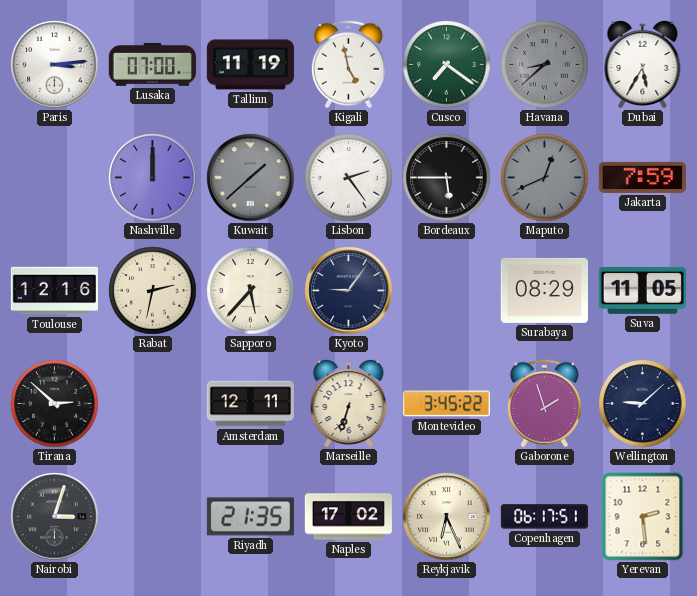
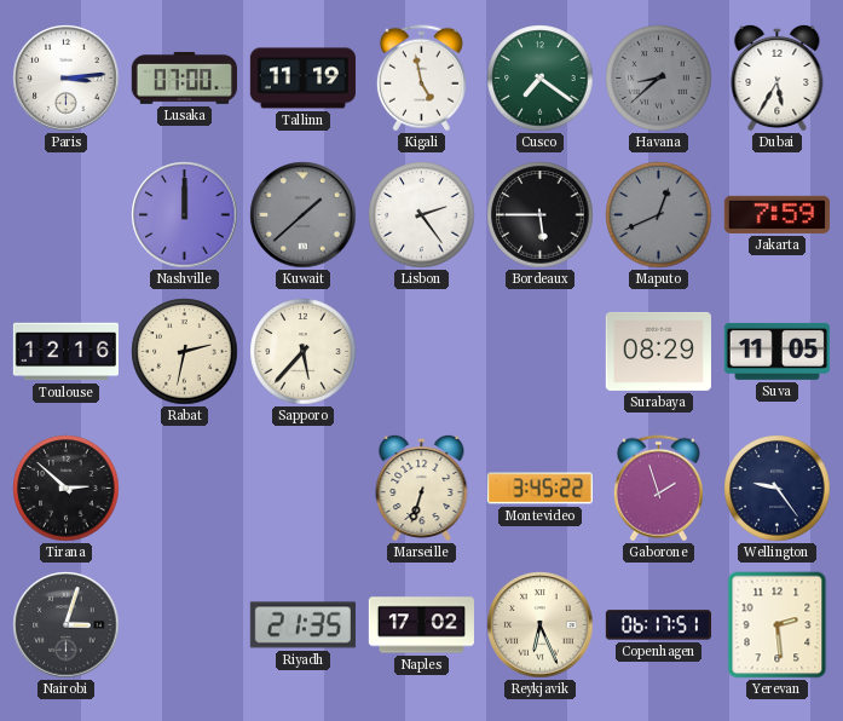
Kyoto: 9:06 -> none (349, 291)
Amsterdam: 12:11 -> none (250, 404)
Wellington: 9:08 -> 9:24 (778, 489)
